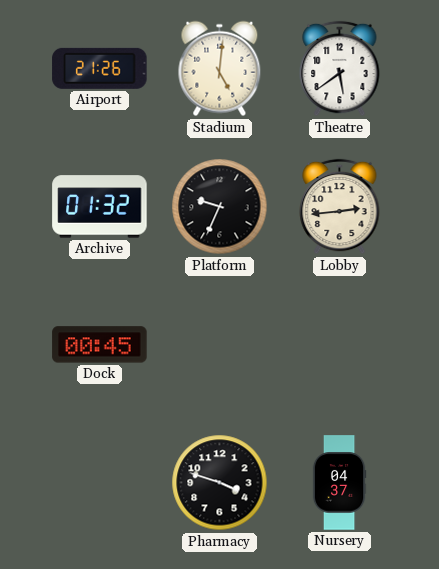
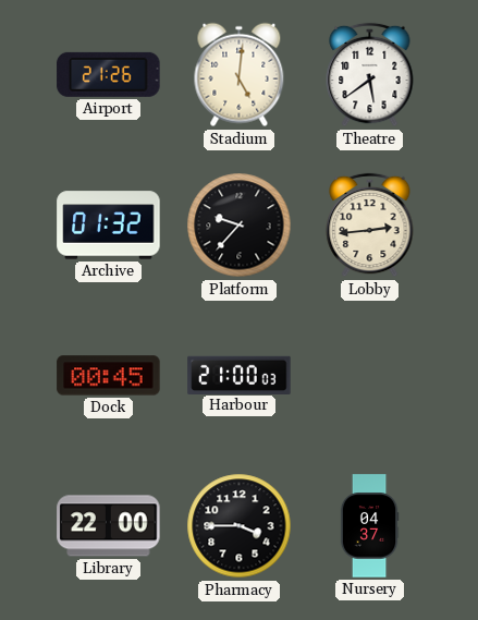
Platform: 9:34 -> 9:37 (240, 226)
Harbour: none -> 21:00 (240, 375)
Library: none -> 22:00 (109, 526)
Pharmacy: 3:48 -> 3:45 (240, 526)
